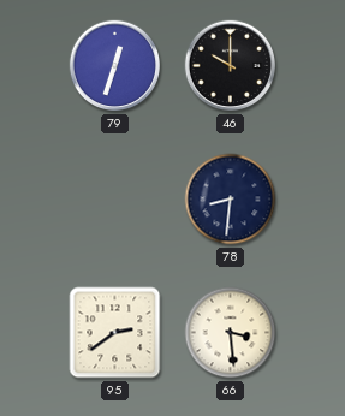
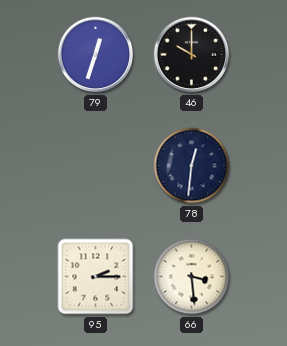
78: 8:31 -> 12:31 (192, 166)
95: 2:39 -> 2:15 (96, 277)
